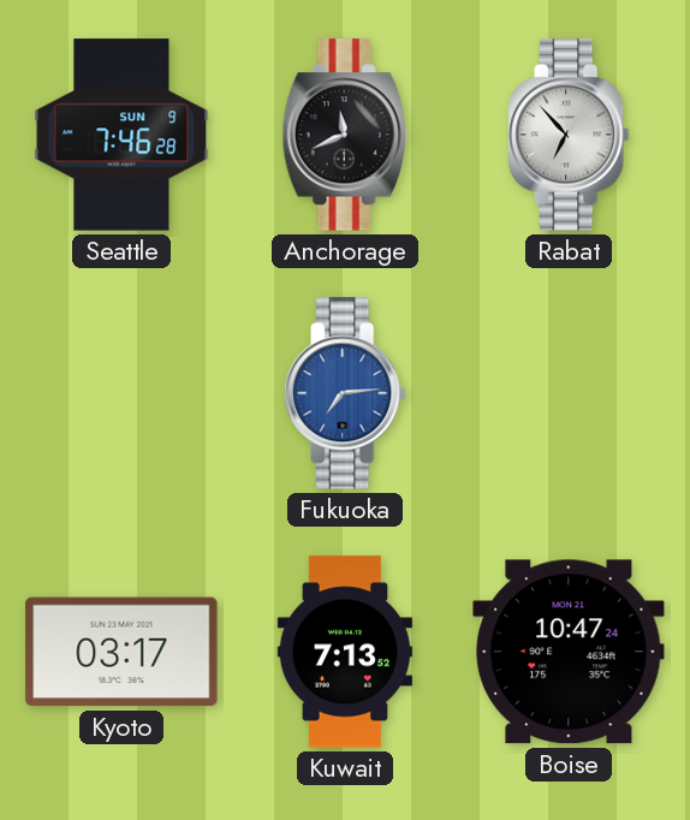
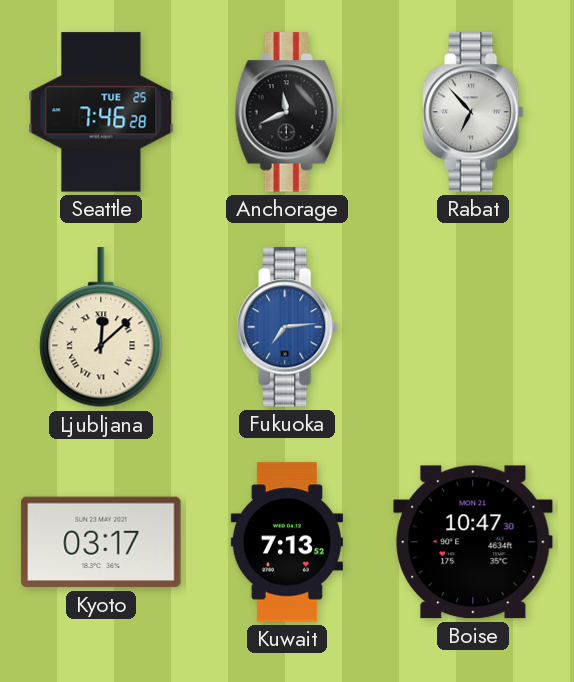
Seattle date: SUN 9 -> TUE 25 (101, 112)
Ljubljana: none -> 12:08 (101, 328)
Boise: 10:47:24 -> 10:47:30 (473, 542)
